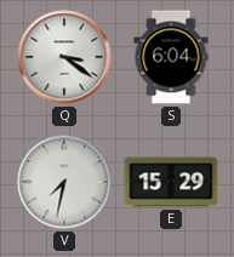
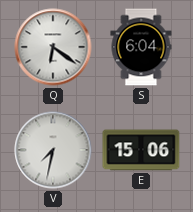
Q: 3:21 -> 6:21 (53, 47)
E: 15:29 -> 15:06 (141, 150)
